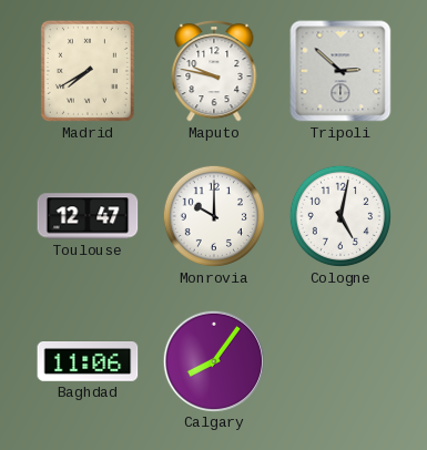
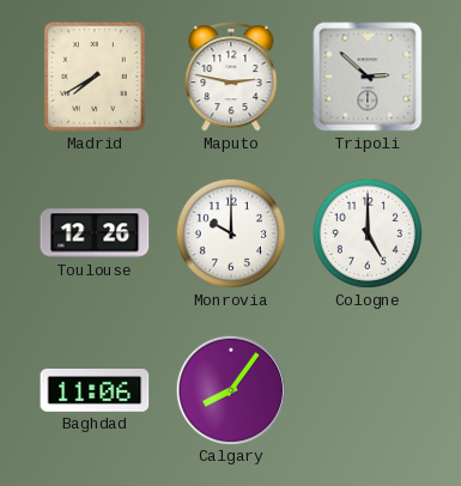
Maputo: 9:47 -> 2:47 (231, 77)
Toulouse: 12:47 -> 12:26 (95, 233)
Cologne: 5:02 -> 5:00 (368, 233)
